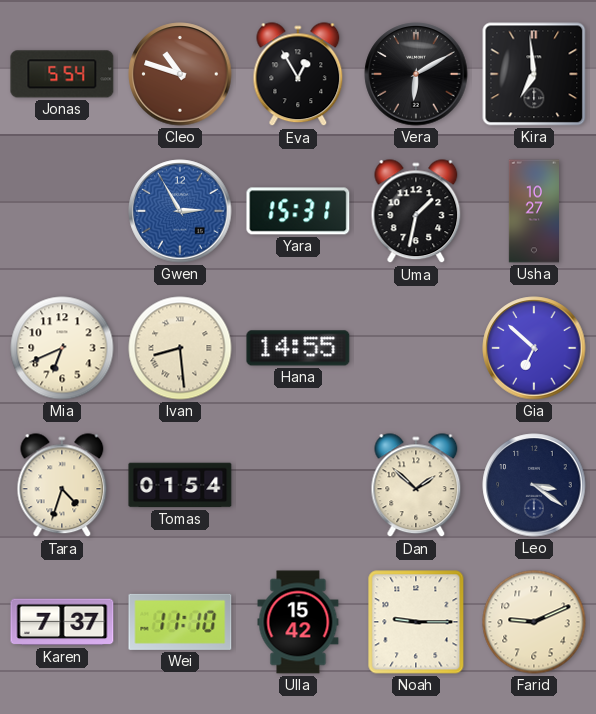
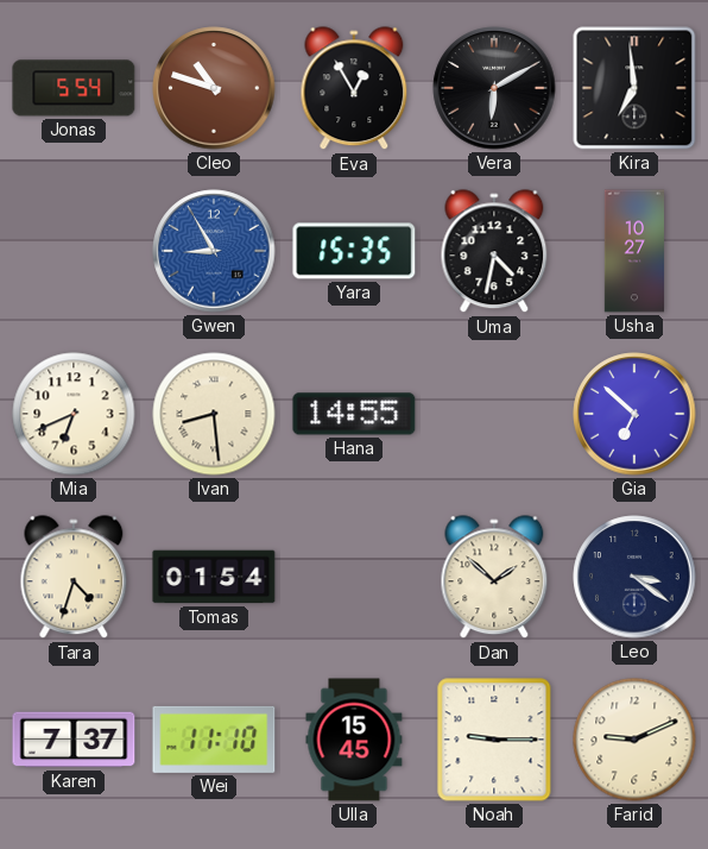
Gwen: 2:55 -> 8:55 (214, 251)
Yara: 15:31 -> 15:35 (354, 251)
Uma: 1:32 -> 4:32 (494, 252)
Ulla: 15:42 -> 15:45 (354, 740)
